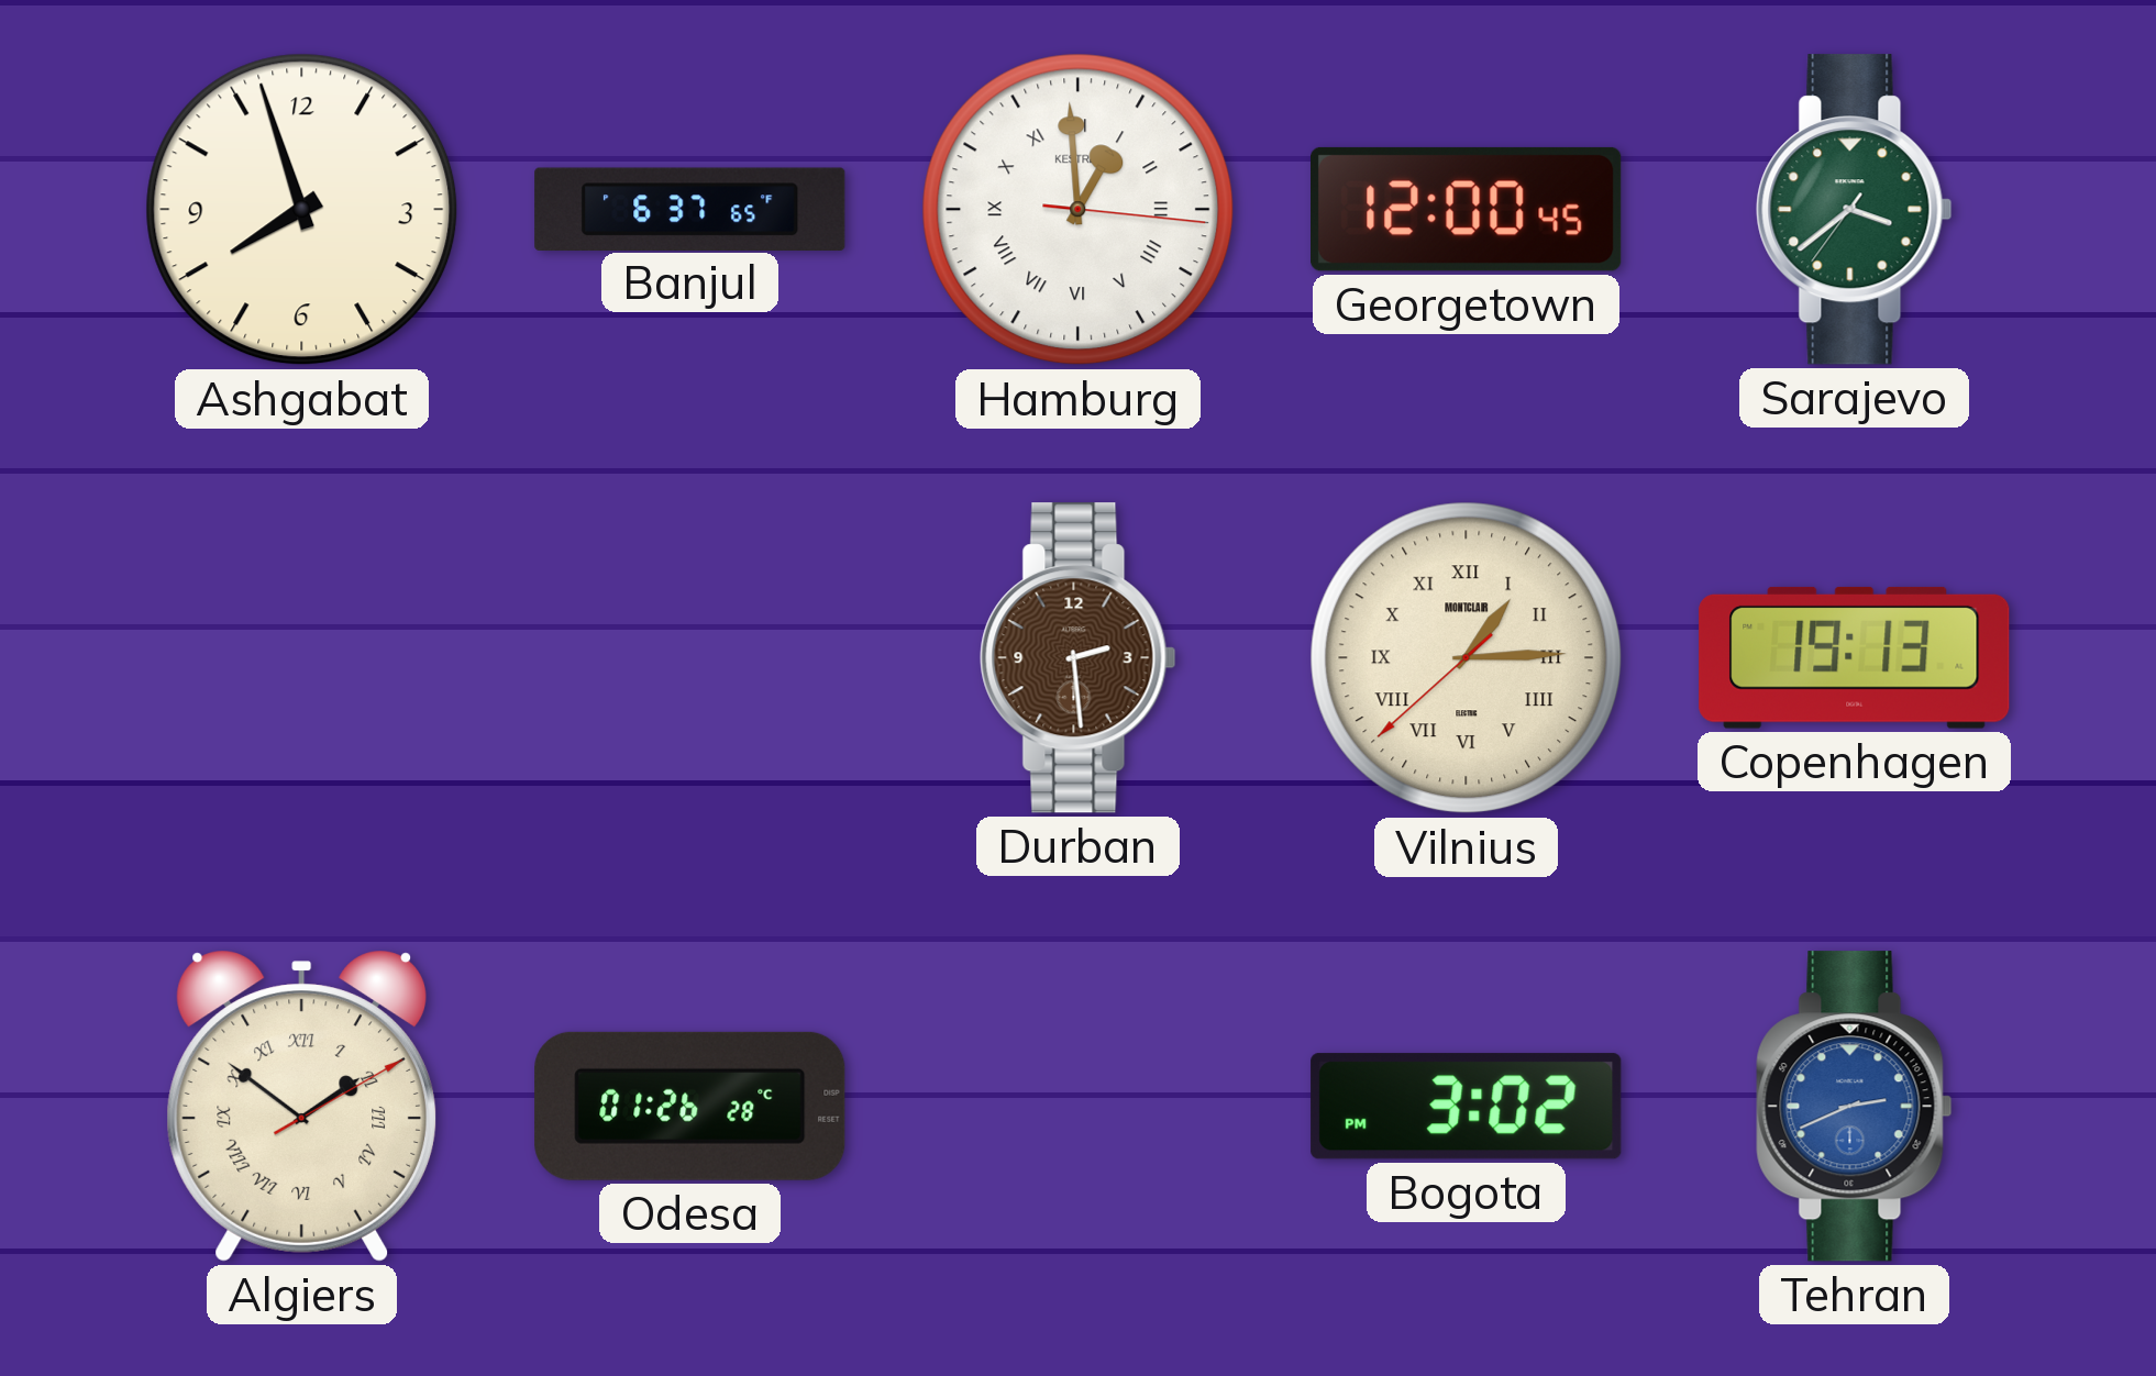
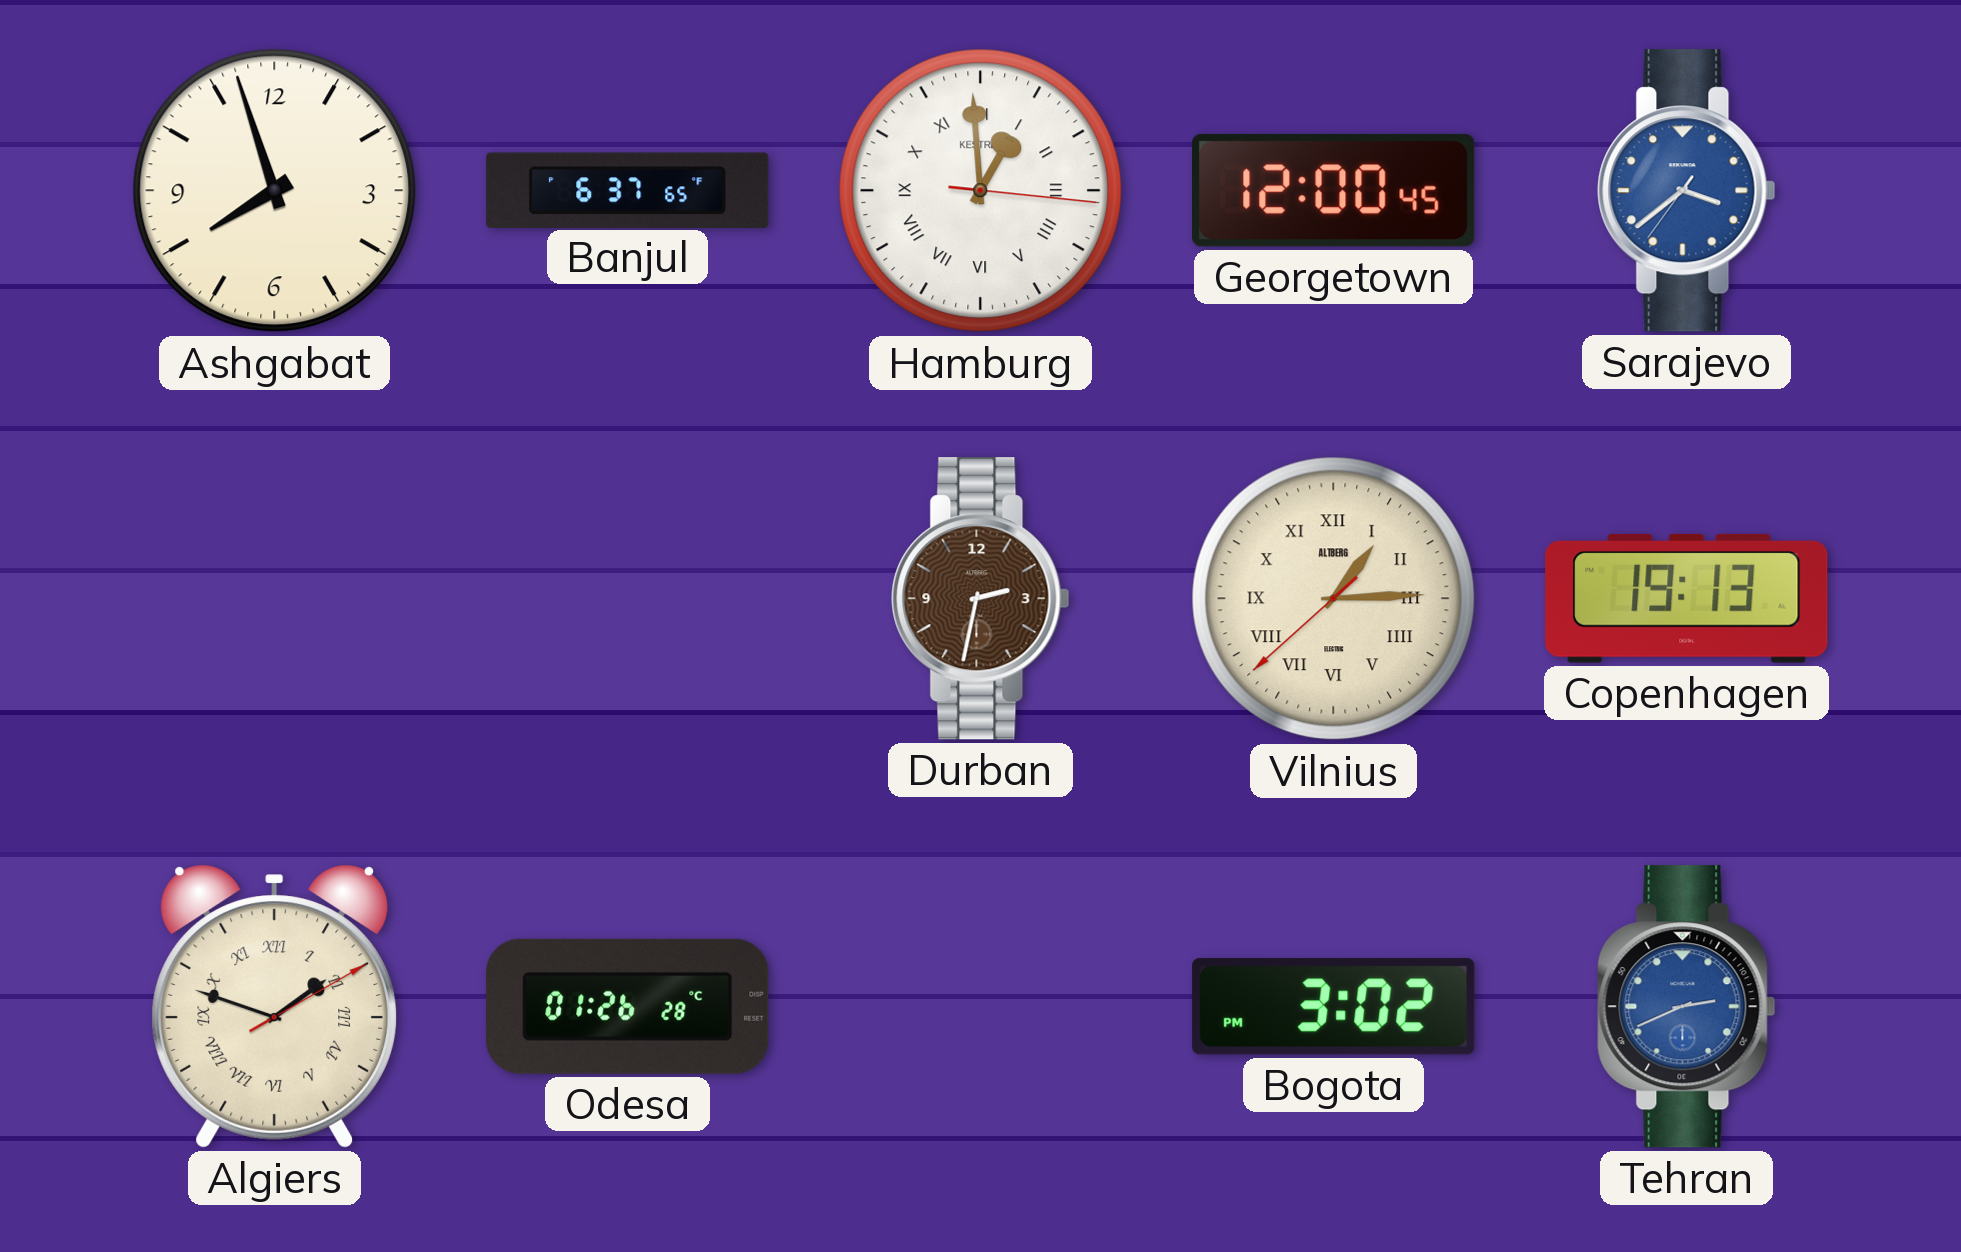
Sarajevo dial: green -> blue (1687, 191)
Durban: 2:29 -> 2:32 (981, 599)
Vilnius brand: MONTCLAIR -> ALTBERG (1334, 599)
Algiers: 1:51 -> 1:48 (274, 1006)
